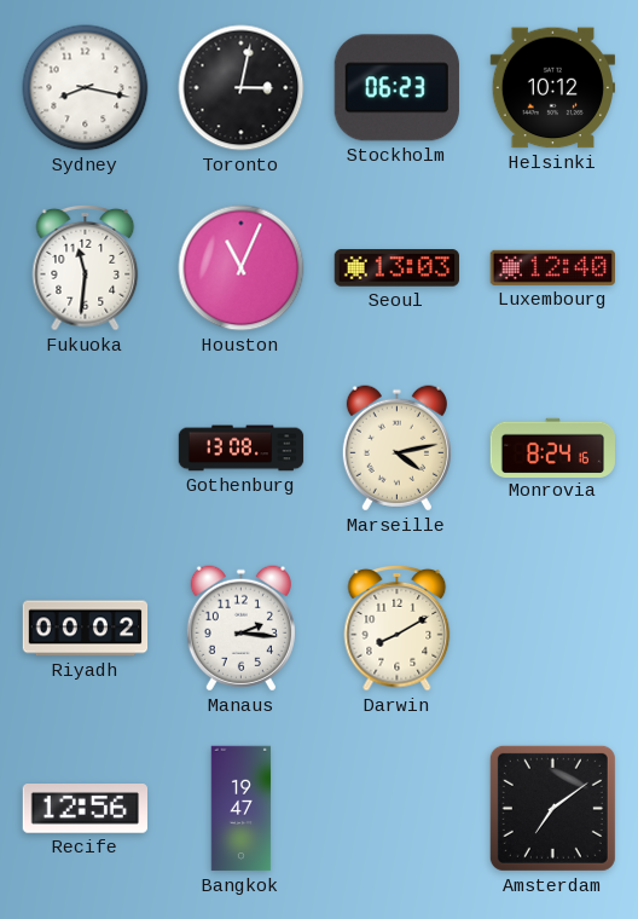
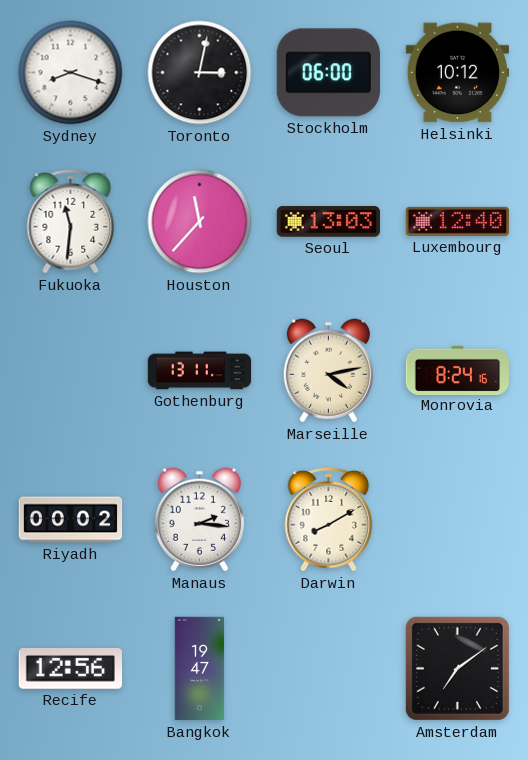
Sydney: 8:17 -> 8:18 (71, 73)
Stockholm: 06:23 -> 06:00 (328, 73)
Houston: 11:04 -> 11:37 (200, 222)
Gothenburg: 13:08 -> 13:11 (200, 371)
